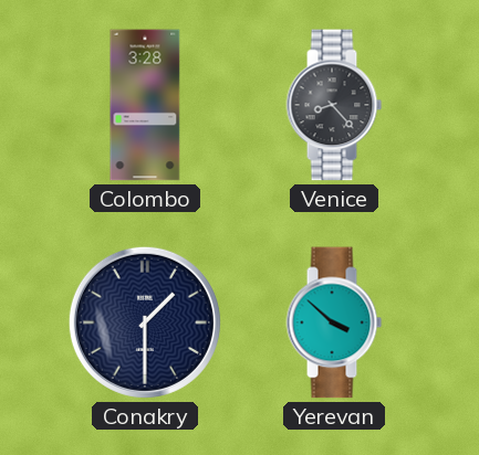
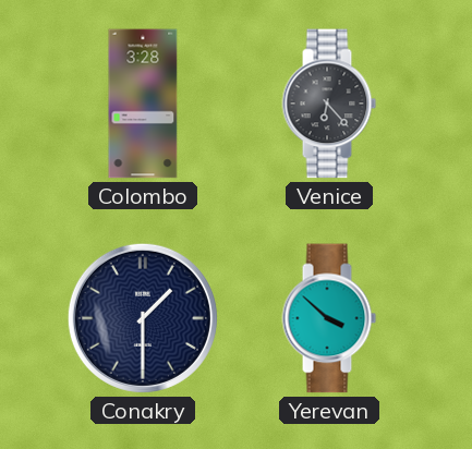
Venice: 8:23 -> 6:23 (329, 104)
